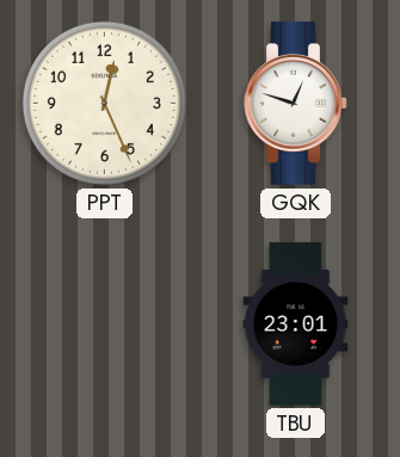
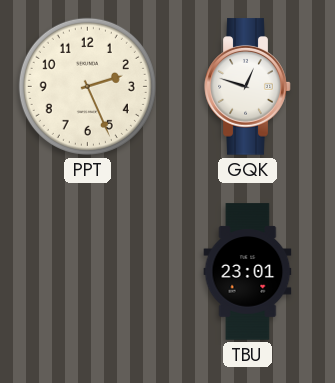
PPT: 12:26 -> 2:26 (87, 86)
